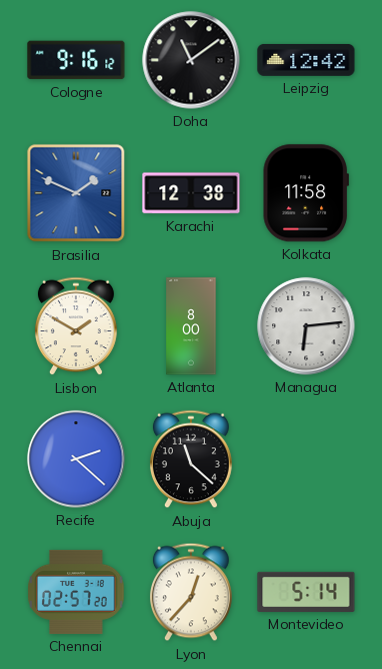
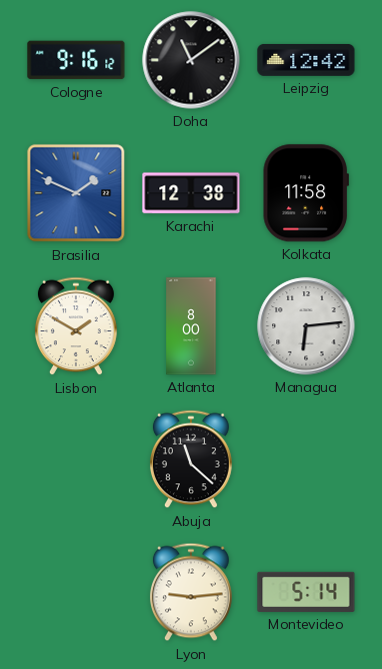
Recife: 2:22 -> none (76, 459)
Chennai: 02:57 -> none (76, 592)
Lyon: 12:37 -> 9:14 (191, 592)
